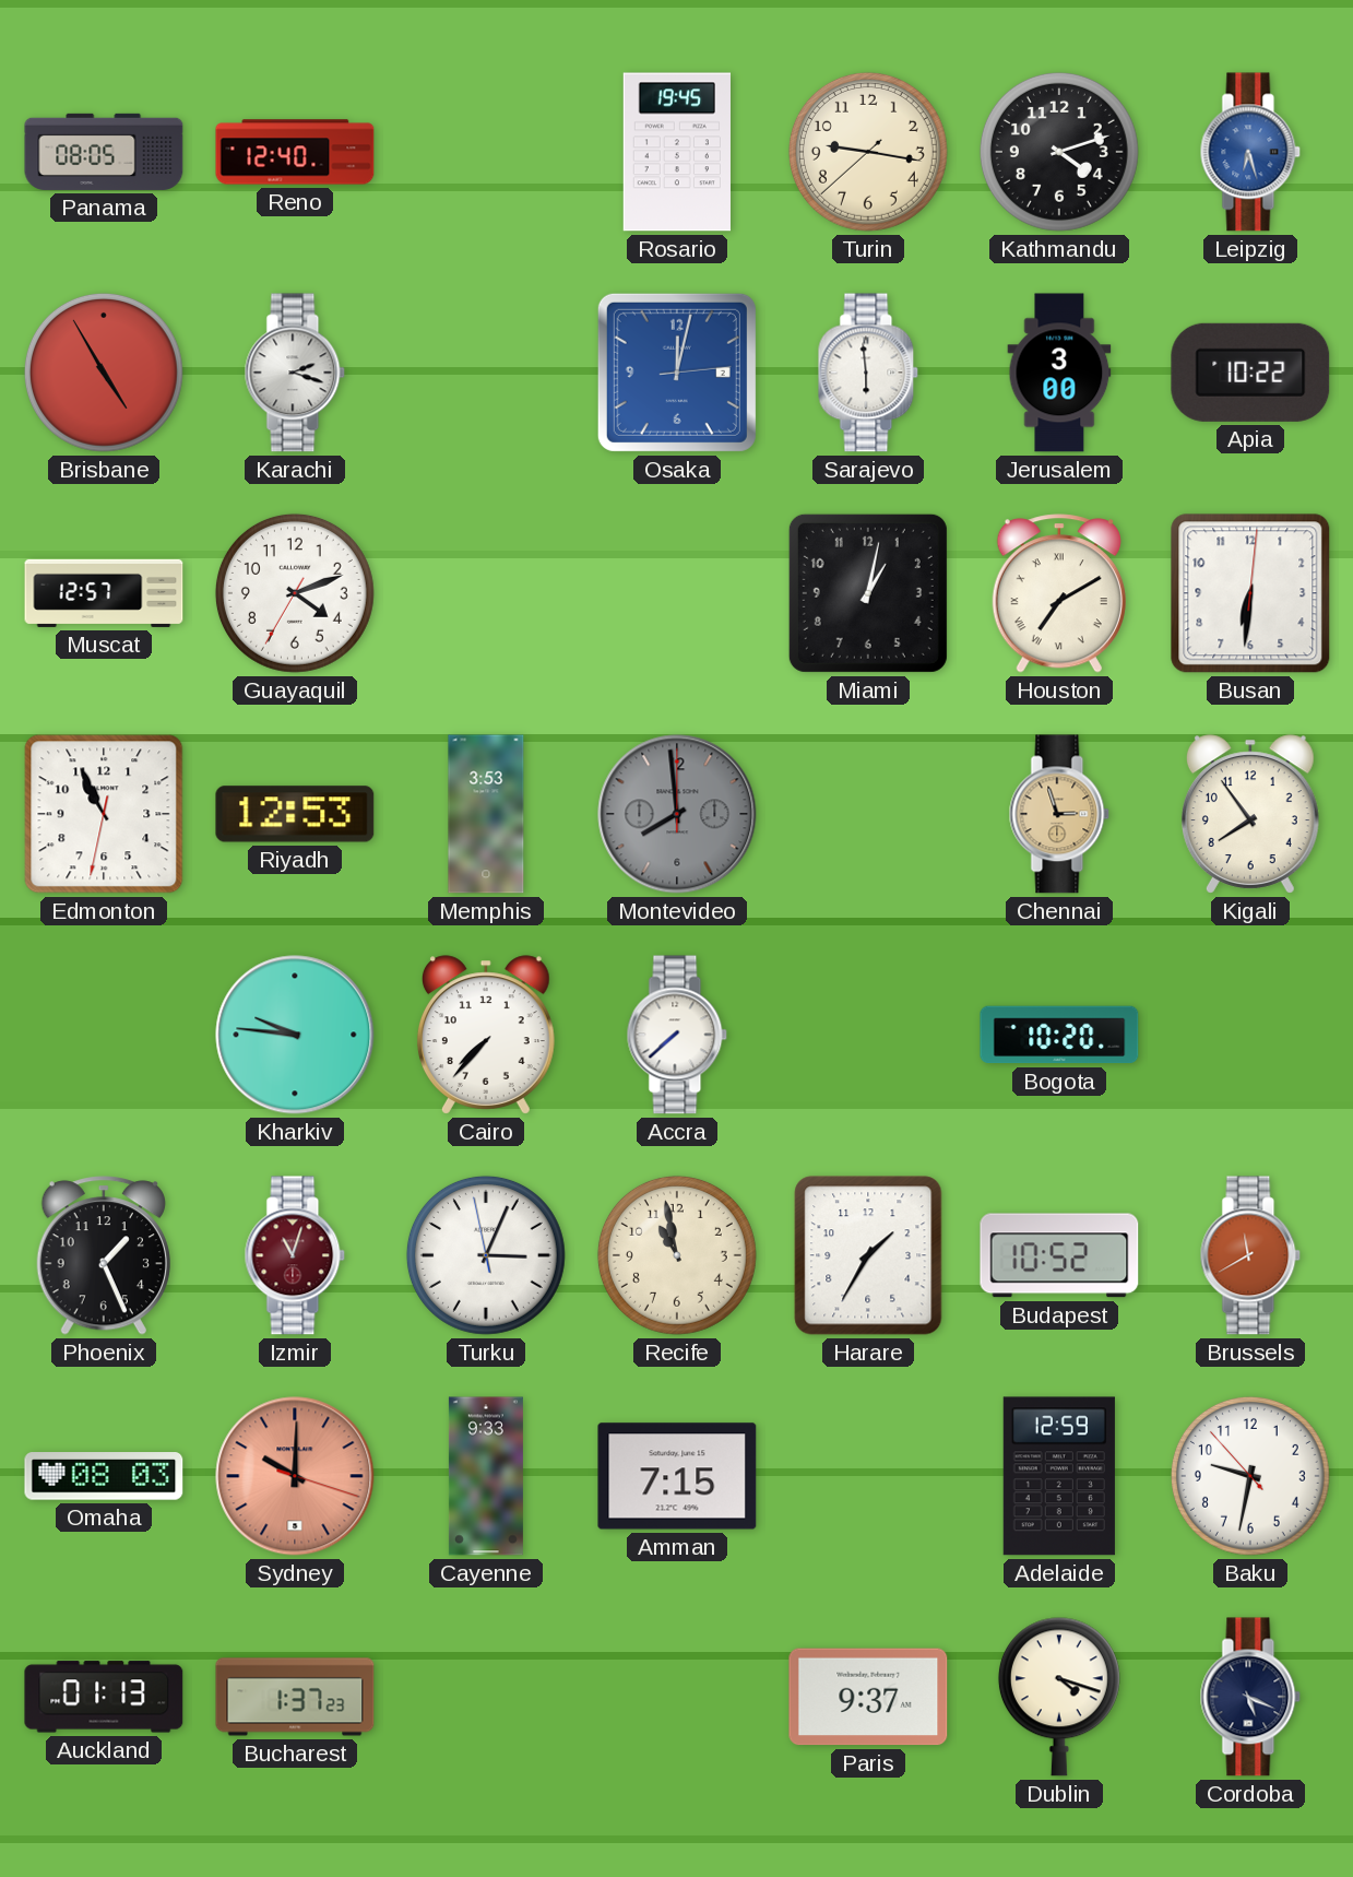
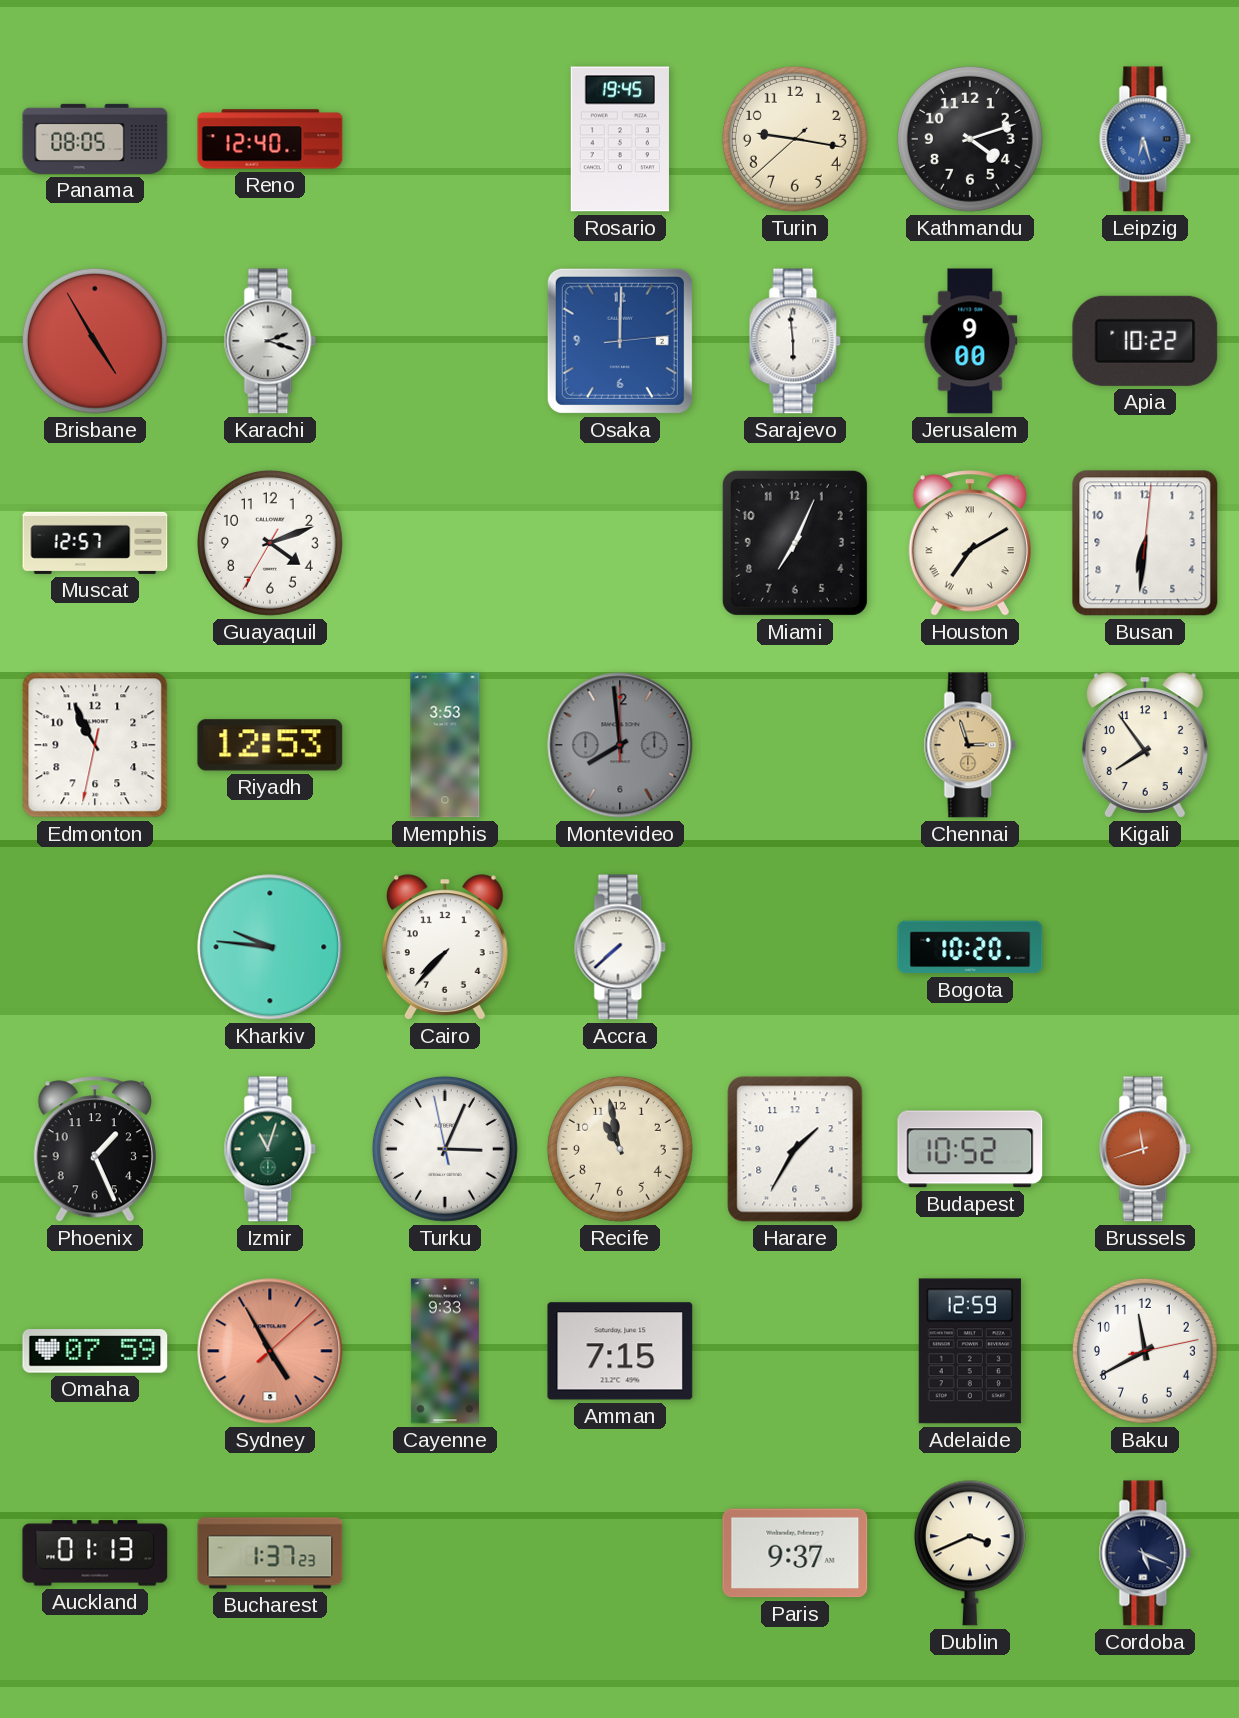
Osaka: 12:02 -> 12:00 (620, 341)
Jerusalem: 3:00 -> 9:00 (970, 341)
Miami: 1:02 -> 7:04 (795, 543)
Izmir dial: burgundy -> green (270, 1149)
Brussels: 11:40 -> 11:42 (1145, 1149)
Omaha: 08:03 -> 07:59 (95, 1351)
Sydney: 10:00 -> 4:55 (270, 1351)
Baku: 9:31 -> 11:40 (1145, 1351)
Dublin: 4:18 -> 3:41 (970, 1553)
